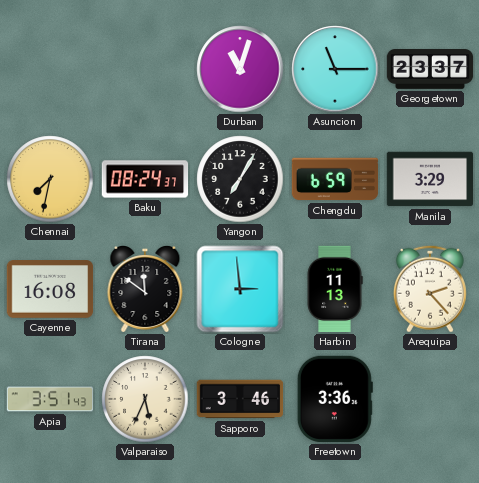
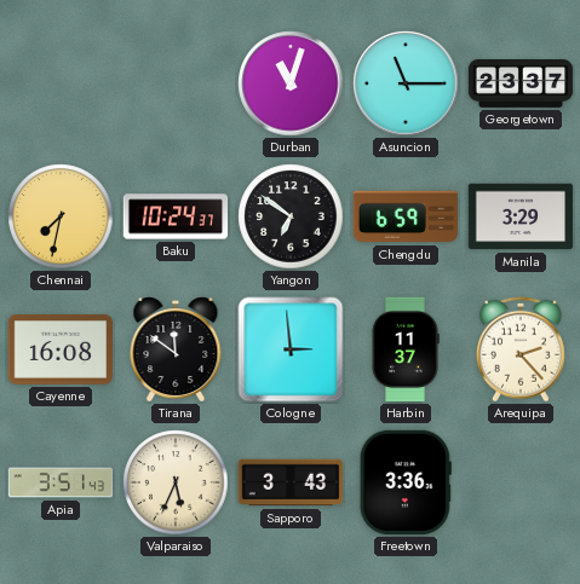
Baku: 08:24 -> 10:24 (176, 216)
Yangon: 7:05 -> 6:51 (291, 216)
Harbin: 11:13 -> 11:37 (406, 349)
Sapporo: 3:46 -> 3:43 (291, 482)
